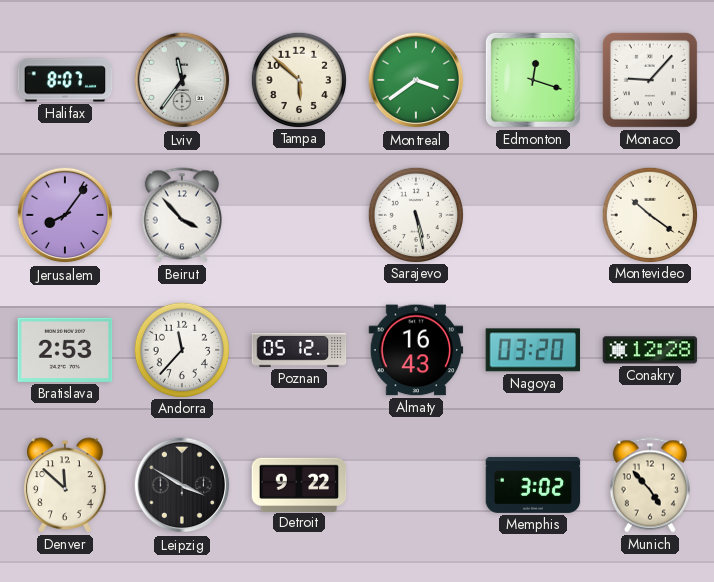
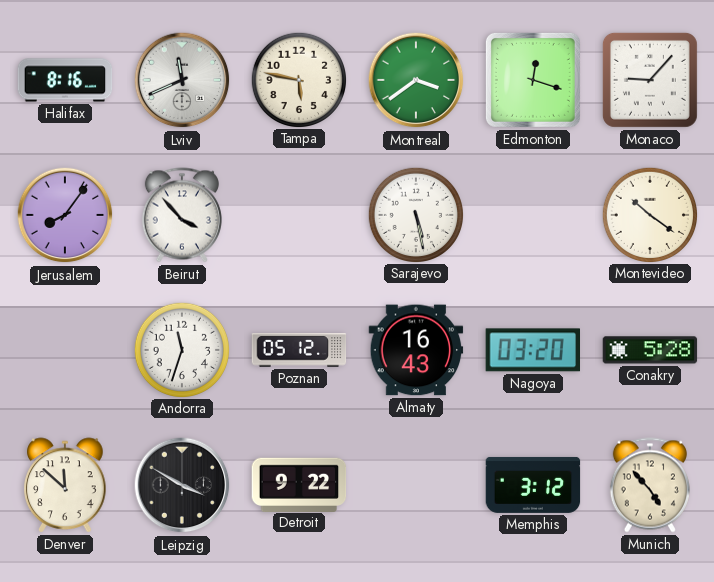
Halifax: 8:07 -> 8:16 (65, 80)
Lviv: 11:36 -> 11:41 (182, 80)
Tampa: 5:52 -> 5:47 (298, 79)
Bratislava: 2:53 -> none (65, 350)
Andorra: 11:37 -> 11:33 (181, 349)
Conakry: 12:28 -> 5:28 (650, 350)
Memphis: 3:02 -> 3:12 (533, 485)
